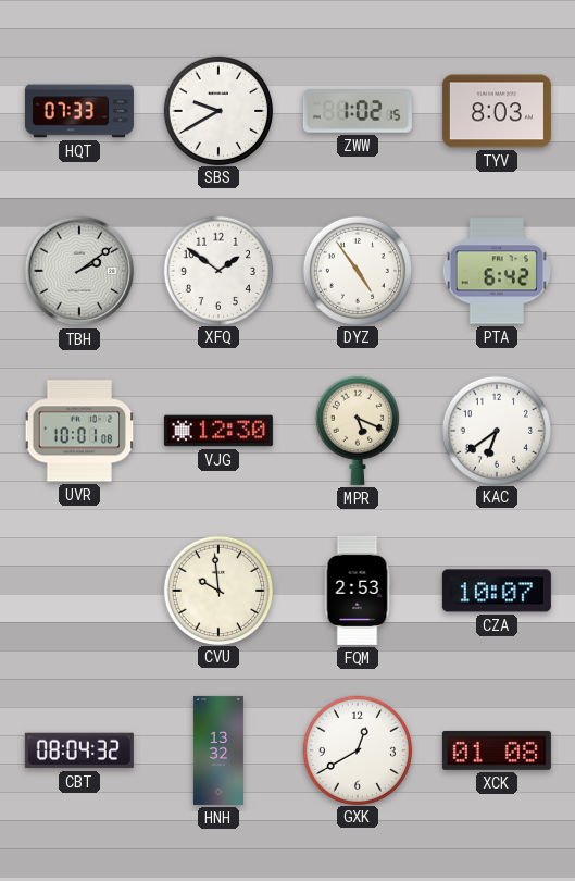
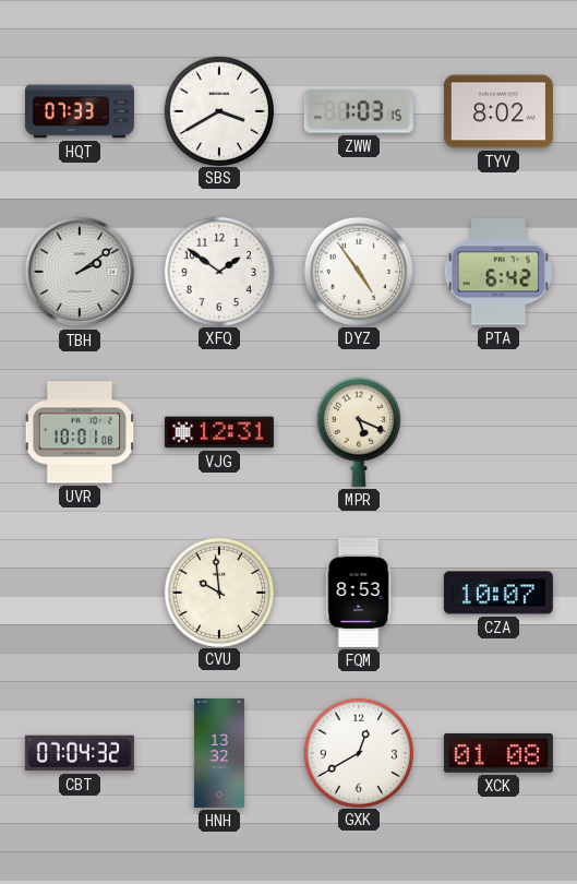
SBS: 9:40 -> 3:40 (218, 110)
ZWW: 1:02 -> 1:03 (359, 111)
TYV: 8:03 -> 8:02 (498, 111)
VJG: 12:30 -> 12:31 (219, 432)
KAC: 6:39 -> none (496, 430)
FQM: 2:53 -> 8:53 (359, 593)
CBT: 08:04 -> 07:04 (80, 753)
